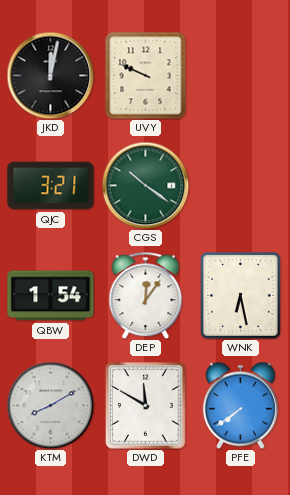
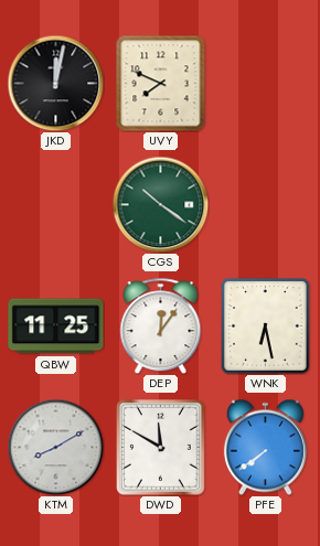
UVY: 9:49 -> 7:49 (161, 83)
QJC: 3:21 -> none (51, 186)
QBW: 1:54 -> 11:25 (56, 326)
